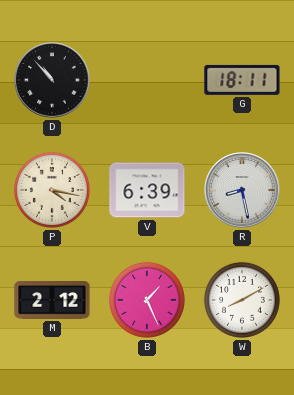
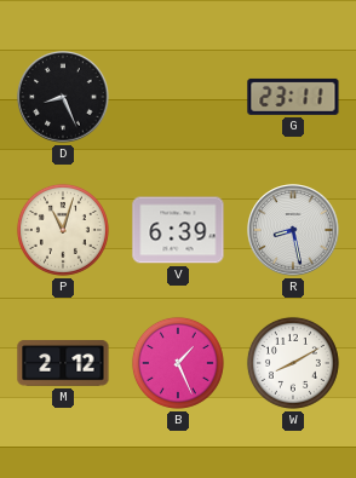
D: 10:53 -> 8:26 (63, 97)
G: 18:11 -> 23:11 (293, 97)
P: 4:17 -> 11:03 (63, 230)
